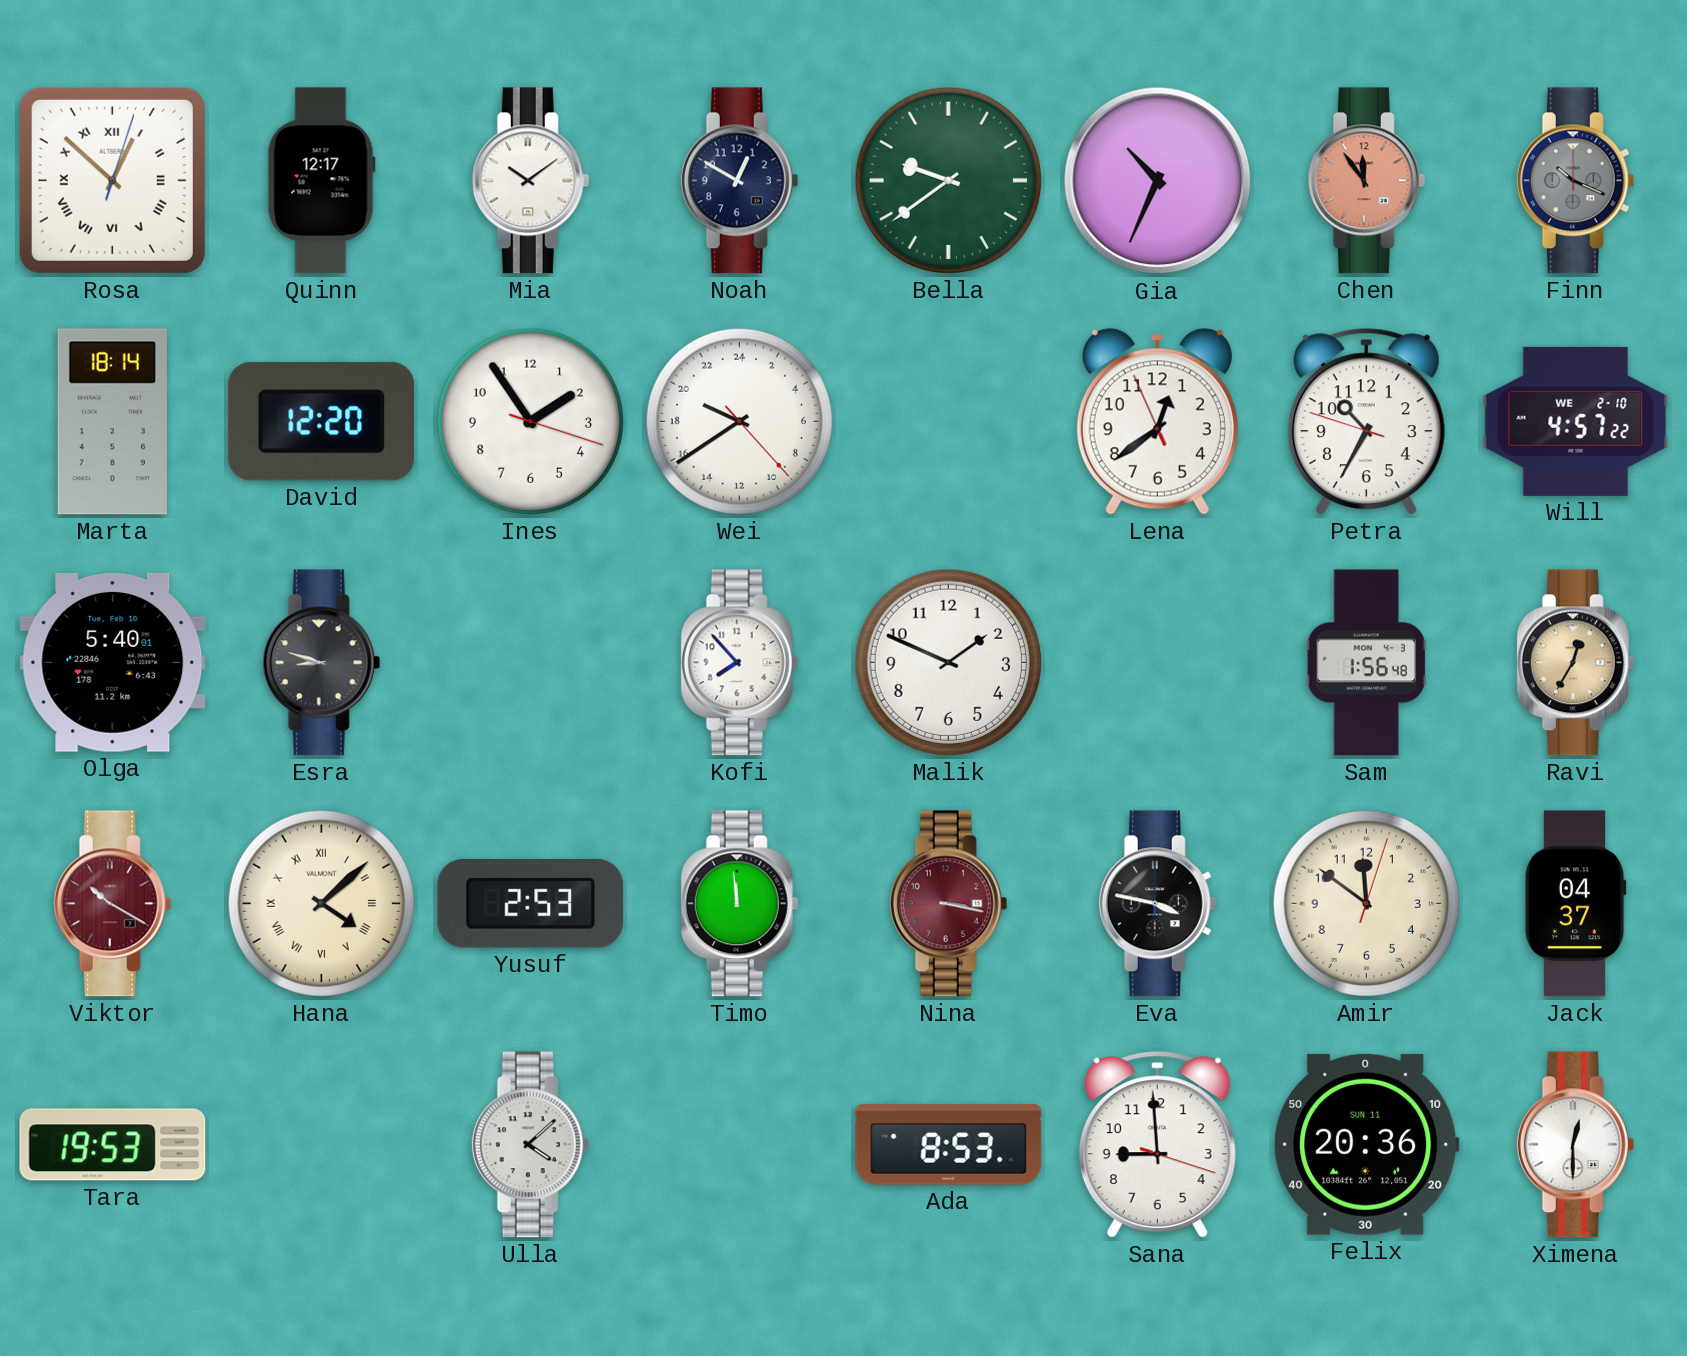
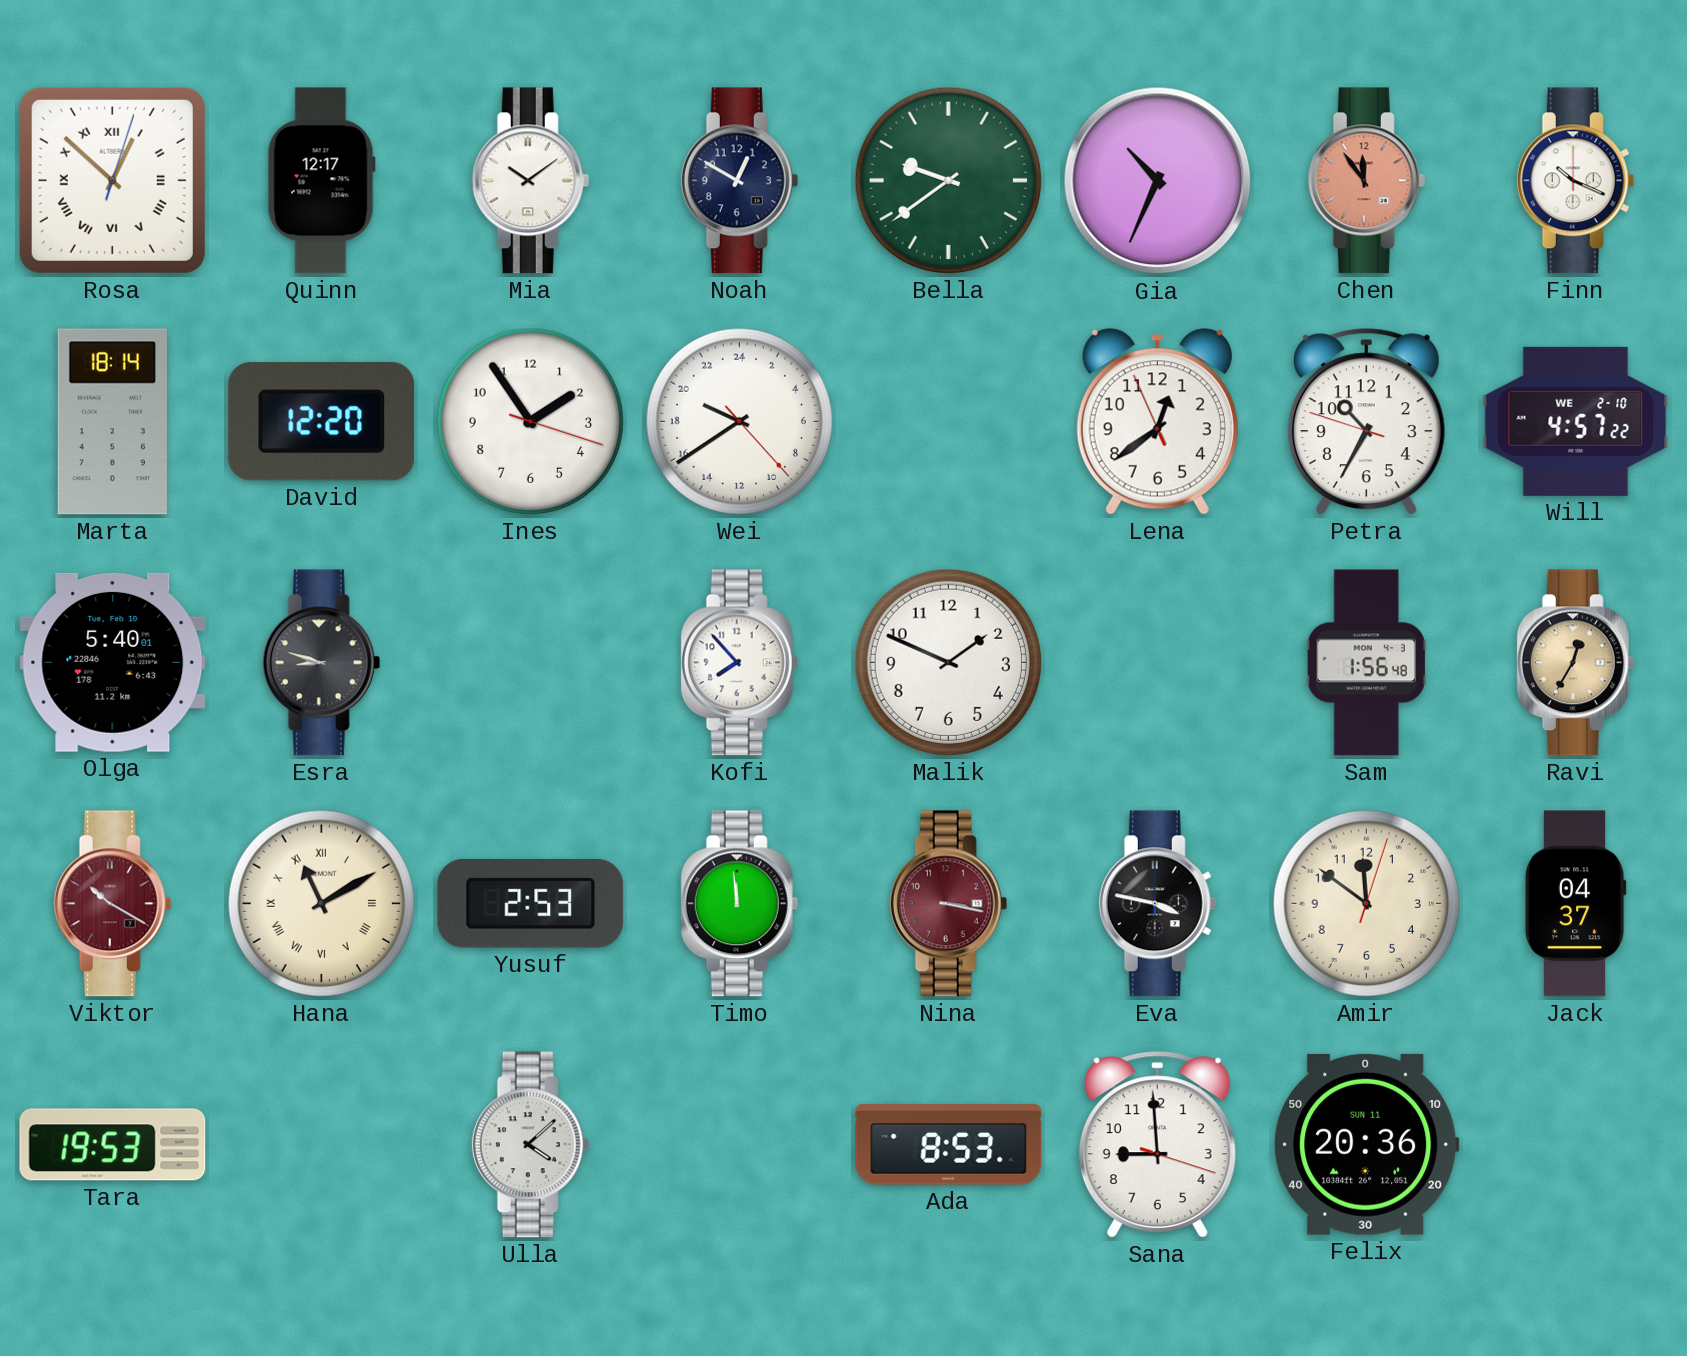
Finn dial: grey -> white (1576, 181)
Hana: 4:08 -> 11:10 (321, 903)
Ximena: 12:30 -> none (1576, 1145)
